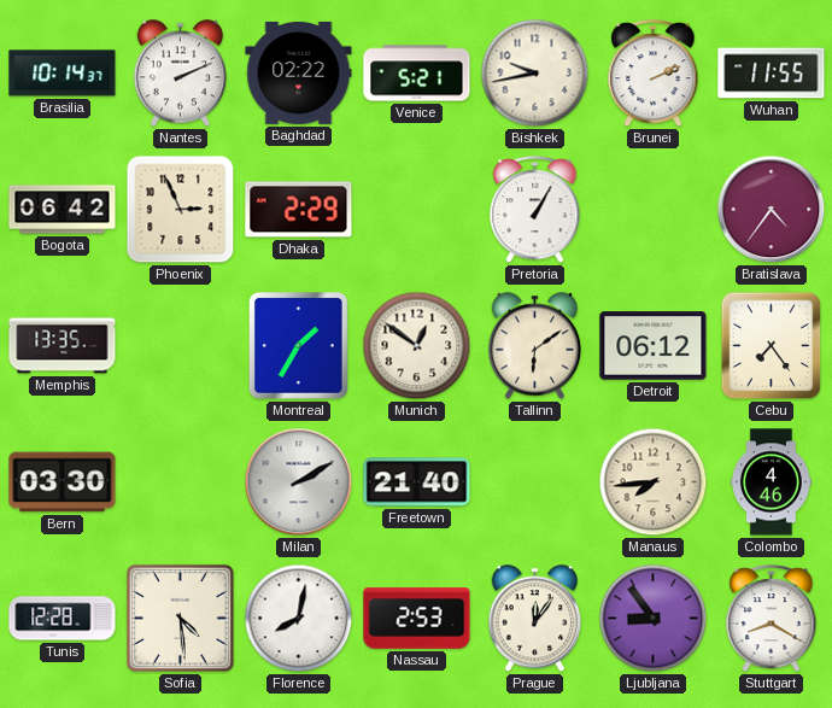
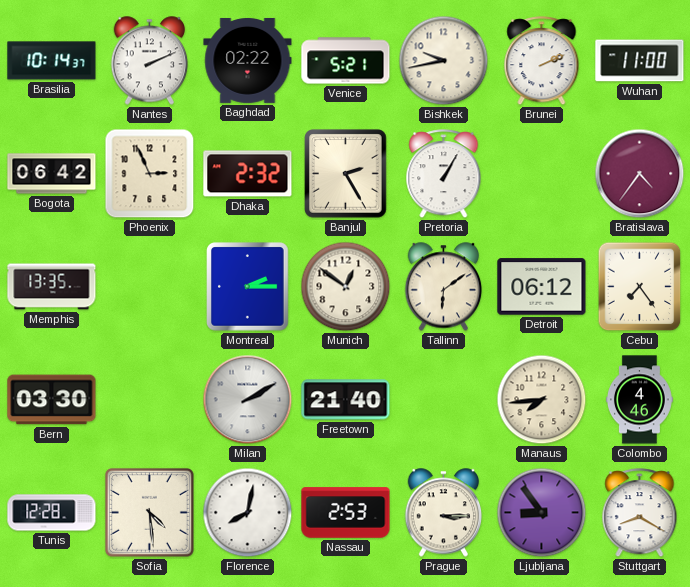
Wuhan: 11:55 -> 11:00 (640, 61)
Dhaka: 2:29 -> 2:32 (248, 174)
Banjul: none -> 2:25 (346, 174)
Montreal: 1:35 -> 2:15 (248, 287)
Prague: 12:06 -> 3:15 (444, 513)
